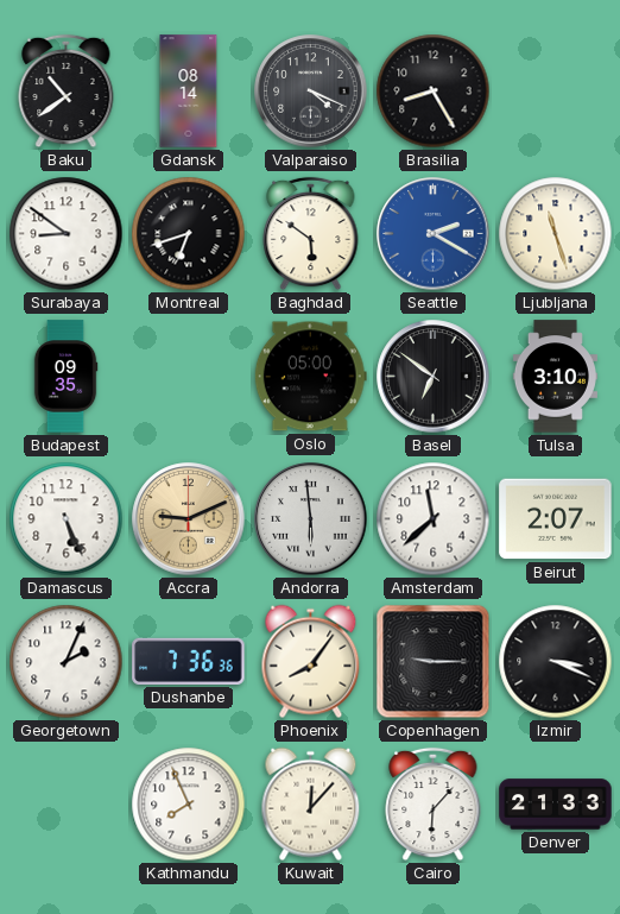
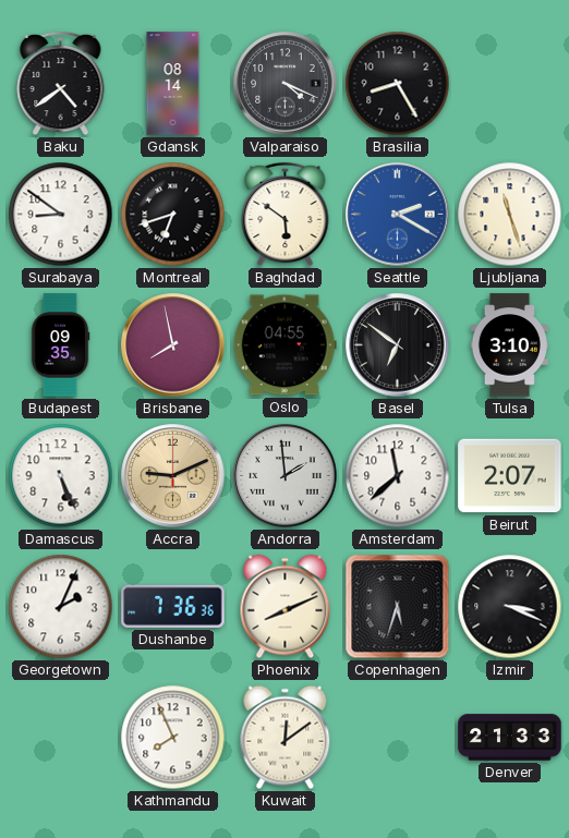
Baku: 10:39 -> 4:39 (61, 84)
Brisbane: none -> 7:58 (173, 345)
Oslo: 05:00 -> 04:55 (284, 345)
Andorra: 5:59 -> 1:59 (286, 476)
Phoenix: 8:06 -> 8:11 (286, 607)
Copenhagen: 9:15 -> 5:33 (398, 607)
Kuwait: 12:07 -> 12:09 (286, 738)
Cairo: 6:07 -> none (434, 805)
